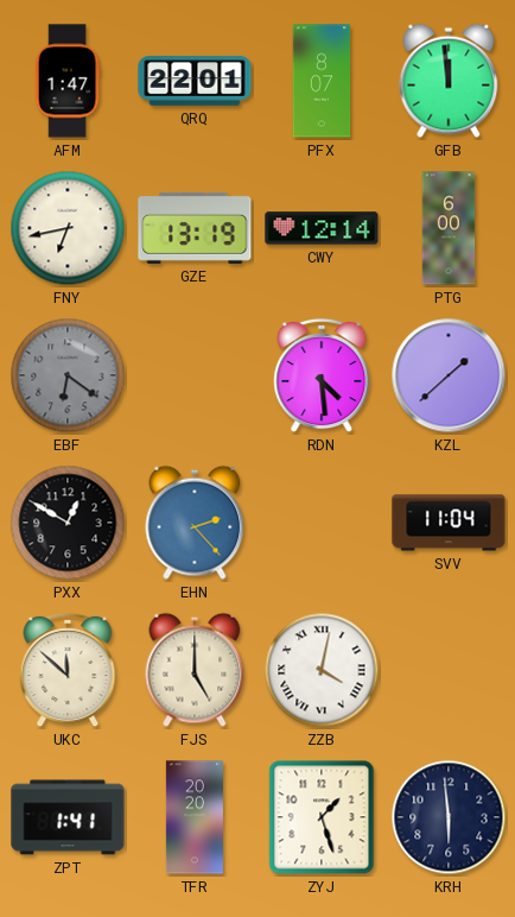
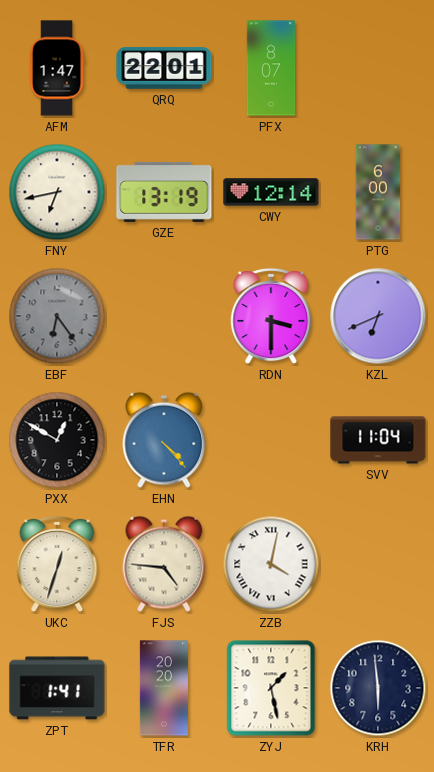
GFB: 11:59 -> none (449, 81)
EBF: 6:21 -> 6:24 (57, 316)
RDN: 4:29 -> 3:30 (271, 316)
KZL: 1:38 -> 6:41 (378, 316)
EHN: 2:23 -> 4:23 (164, 440)
UKC: 11:52 -> 12:33 (57, 564)
FJS: 5:00 -> 4:46 (164, 564)
ZYJ: 1:27 -> 1:28 (271, 688)
